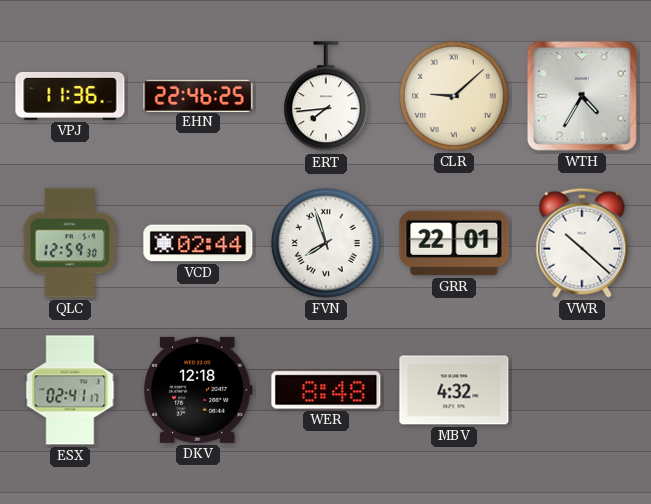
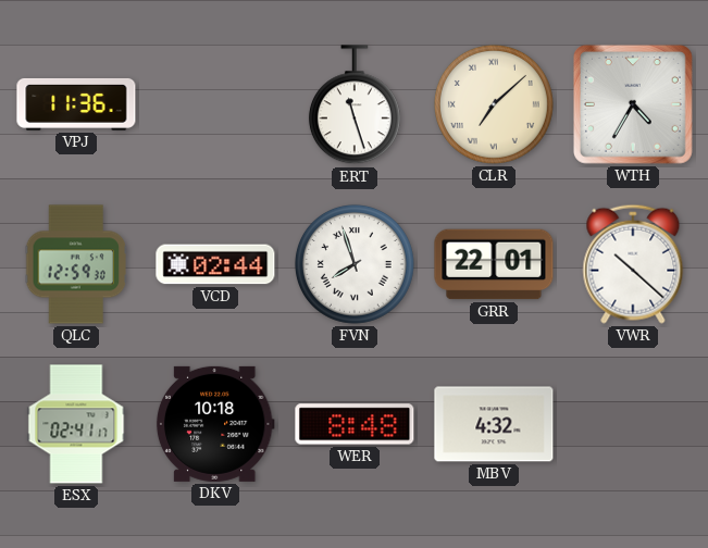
EHN: 22:46 -> none (198, 95)
ERT: 7:44 -> 11:27 (355, 105)
CLR: 9:08 -> 7:08 (494, 104)
DKV: 12:18 -> 10:18 (215, 424)
